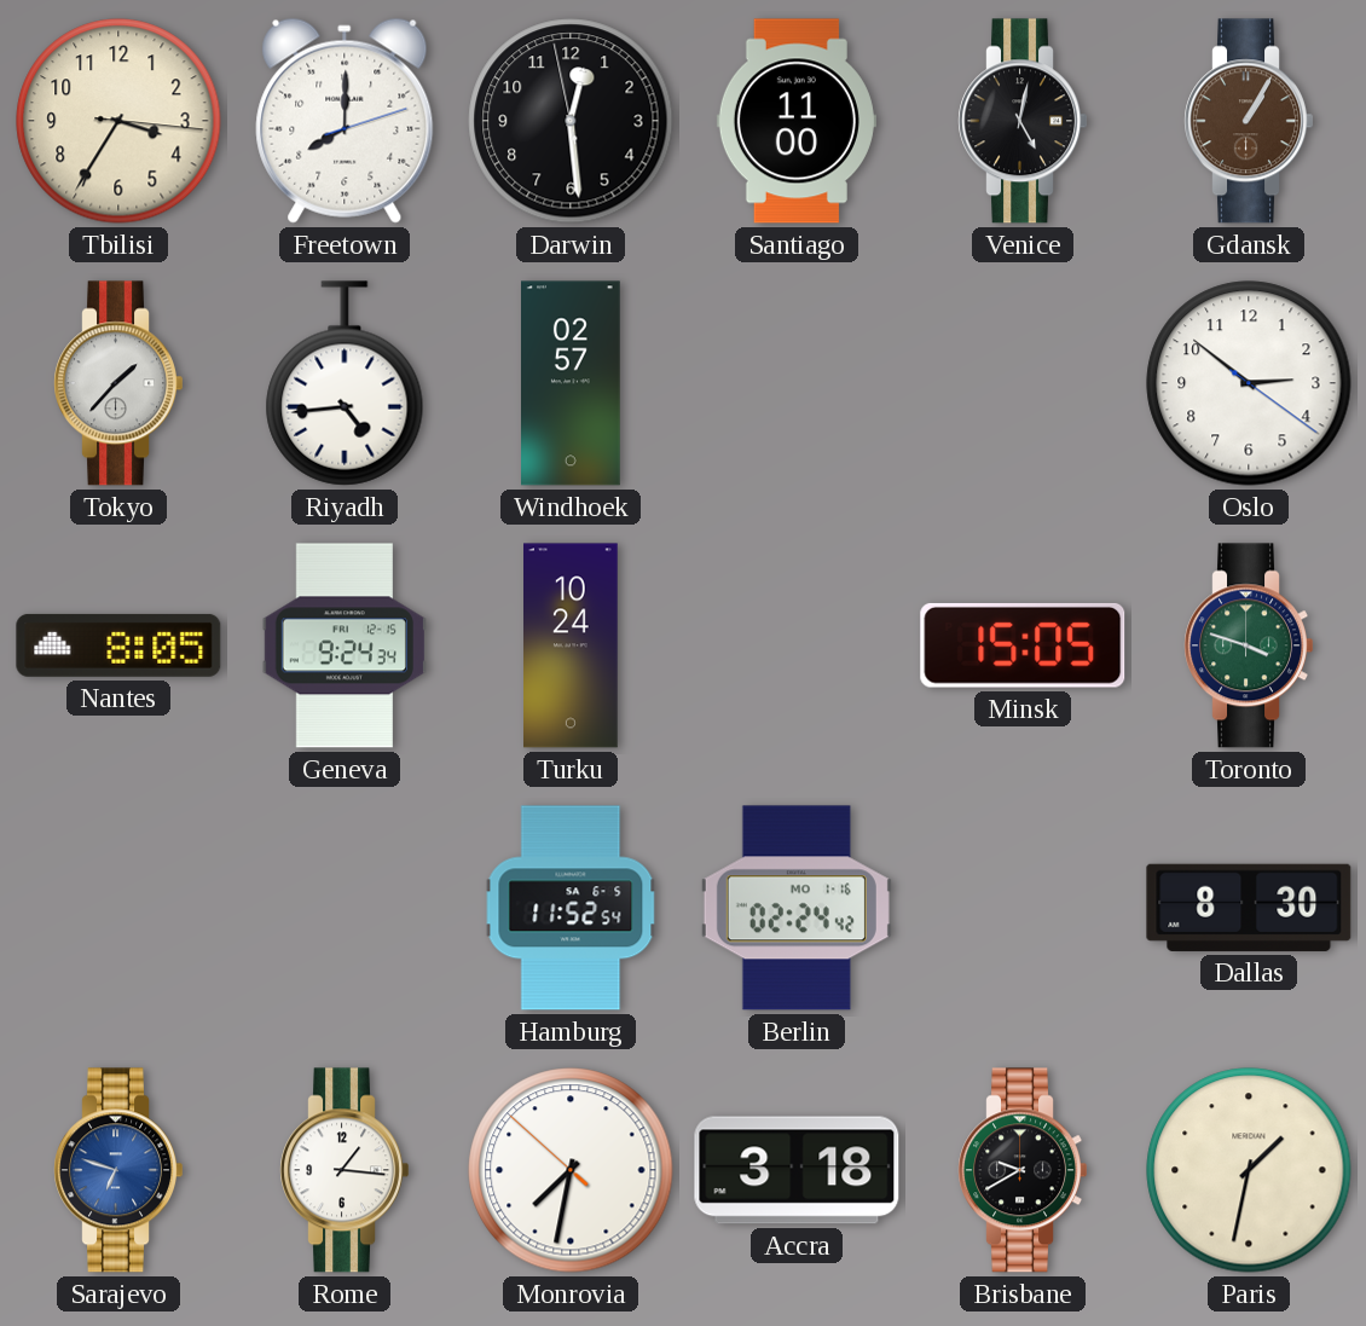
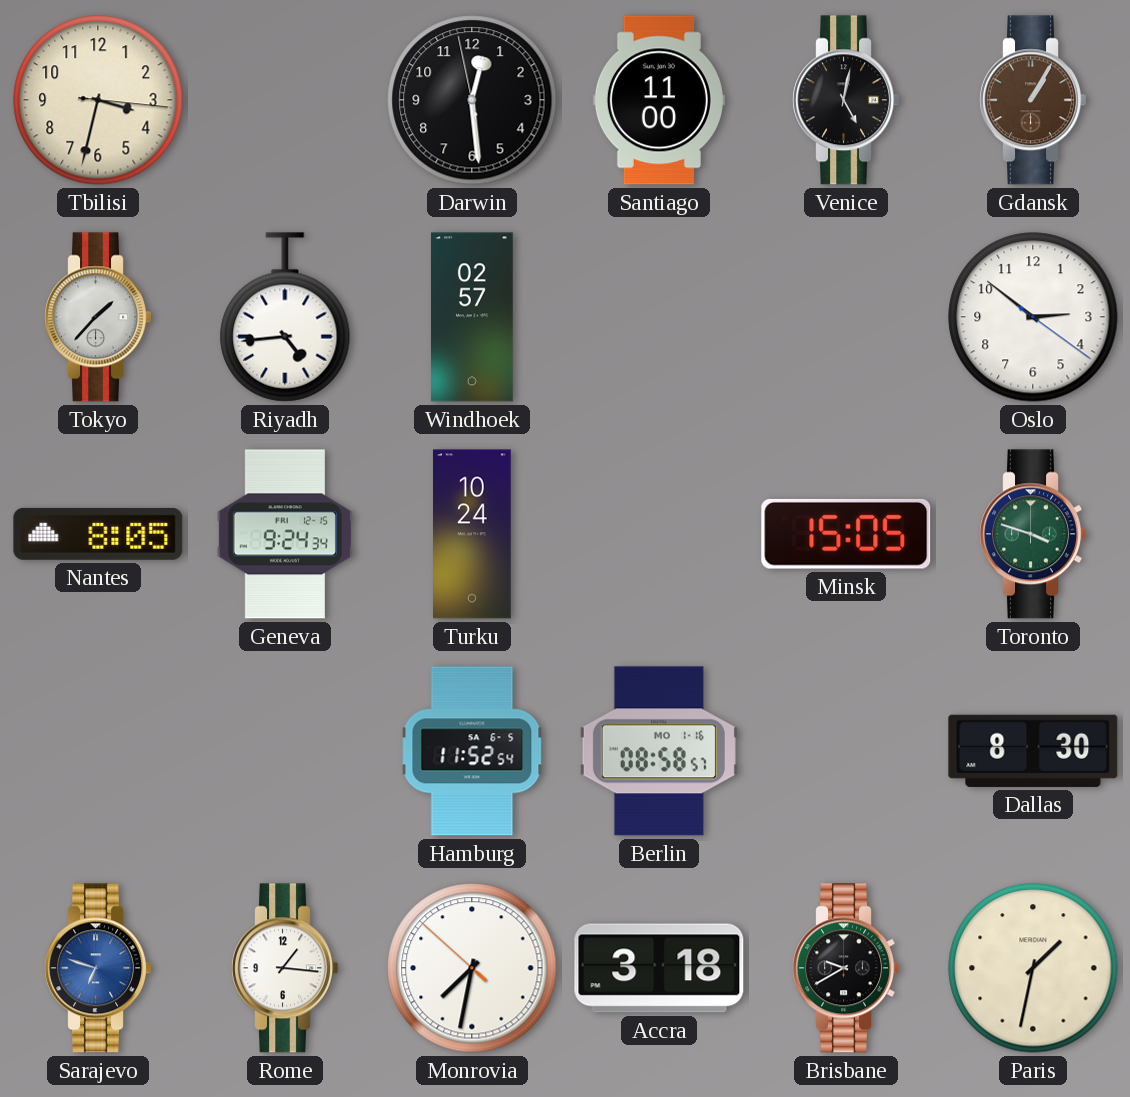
Tbilisi: 3:35 -> 3:32 (98, 100)
Freetown: 8:00 -> none (345, 121)
Berlin: 02:24 -> 08:58 (659, 751)
